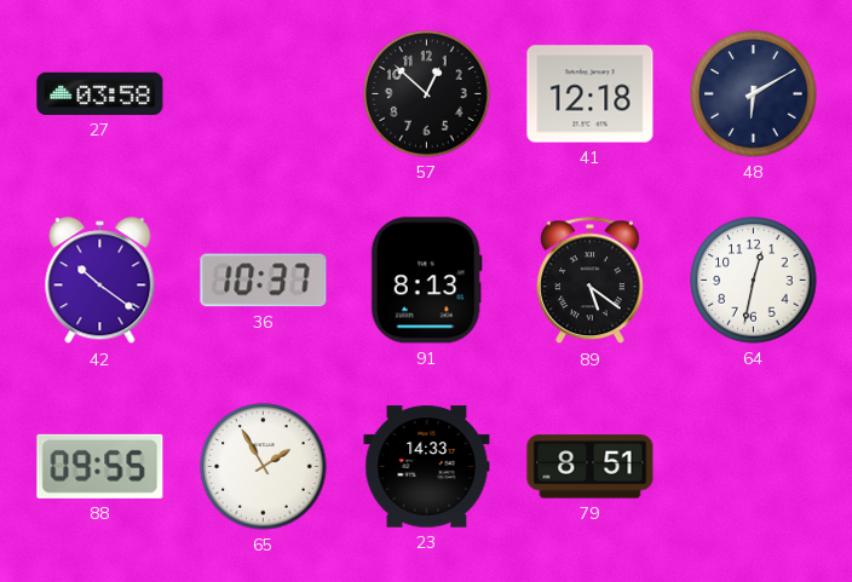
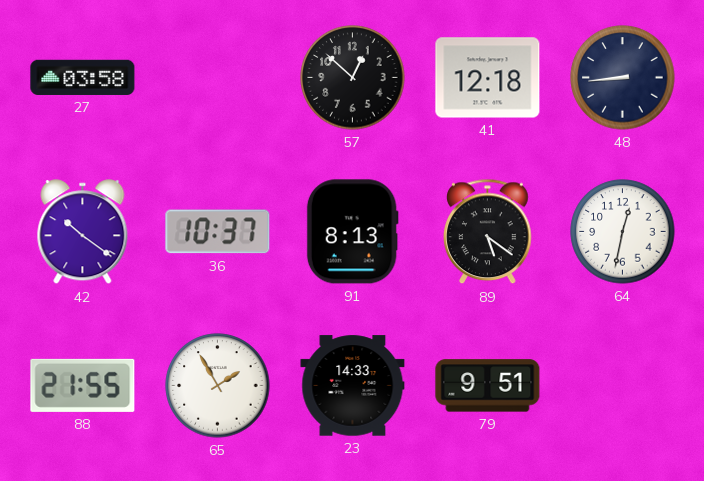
48: 6:10 -> 8:44 (623, 78)
88: 09:55 -> 21:55 (83, 385)
79: 8:51 -> 9:51 (488, 386)
